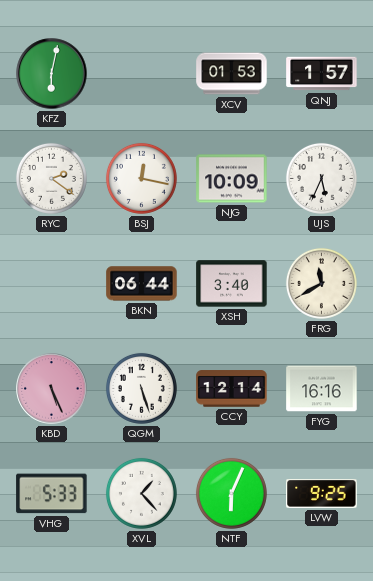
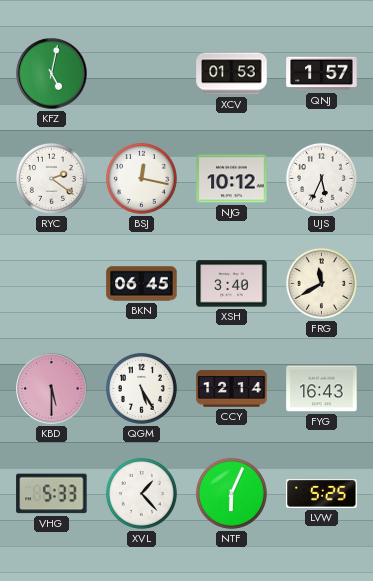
KFZ: 6:02 -> 5:02 (52, 74)
NJG: 10:09 -> 10:12 (232, 179)
BKN: 06:44 -> 06:45 (142, 284)
KBD: 5:26 -> 5:30 (52, 389)
QGM: 5:27 -> 5:25 (141, 388)
FYG: 16:16 -> 16:43 (322, 389)
LVW: 9:25 -> 5:25 (322, 494)
